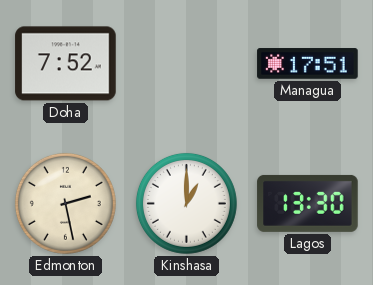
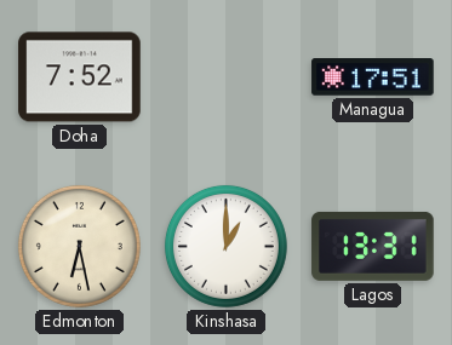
Edmonton: 2:28 -> 6:28 (79, 246)
Lagos: 13:30 -> 13:31 (373, 246)
